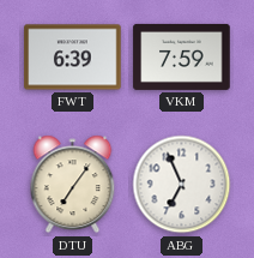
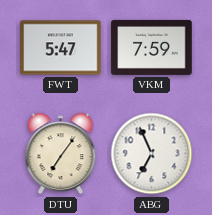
FWT: 6:39 -> 5:47 (61, 48)
